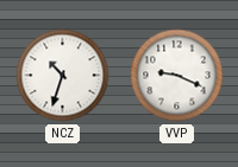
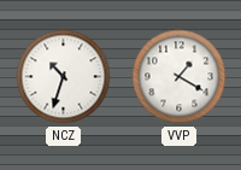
VVP: 9:19 -> 1:20 (180, 77)
